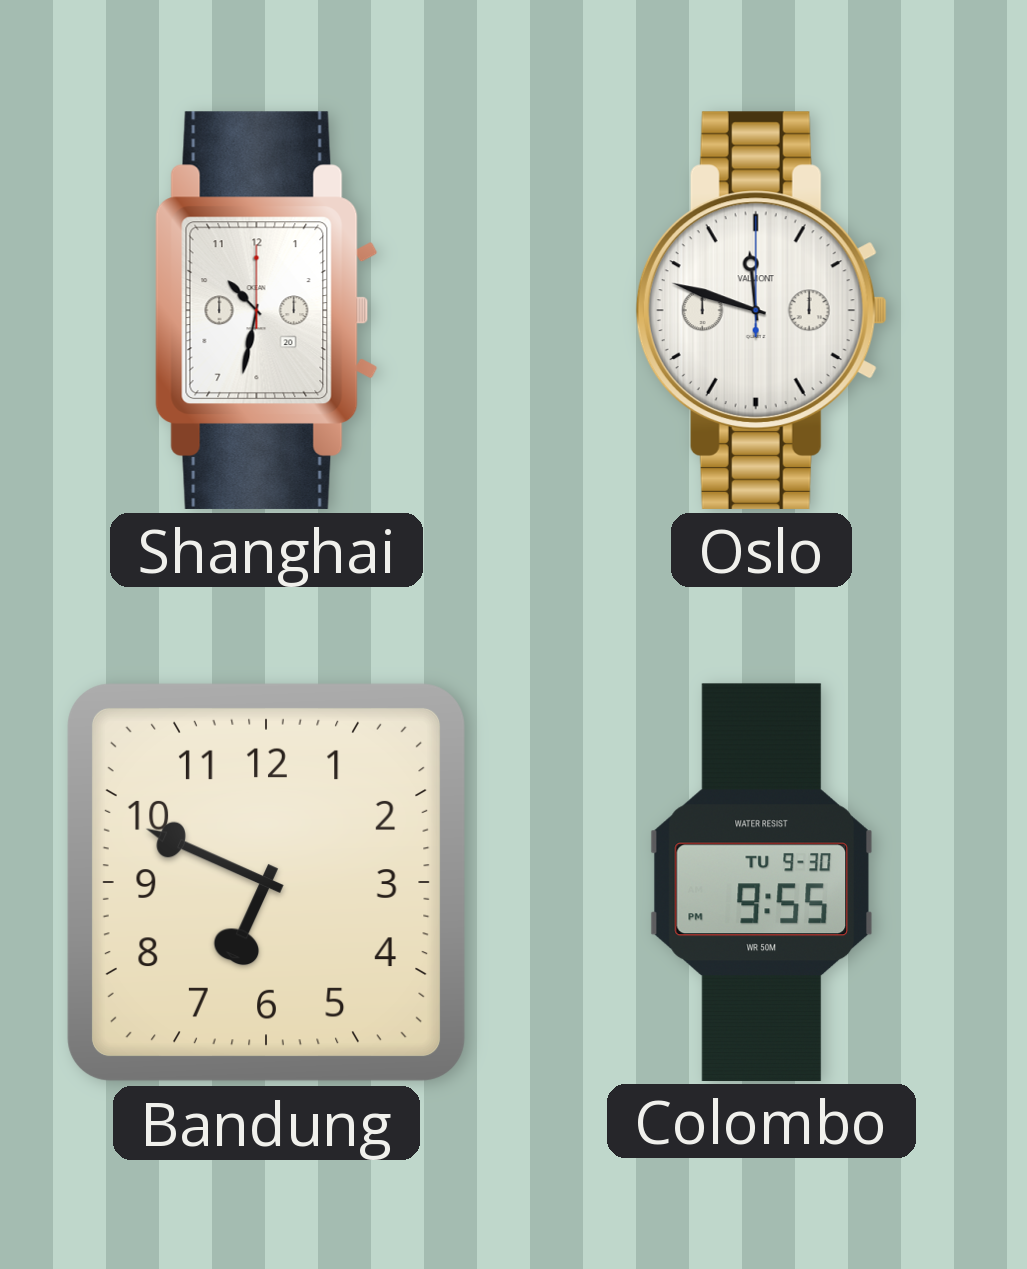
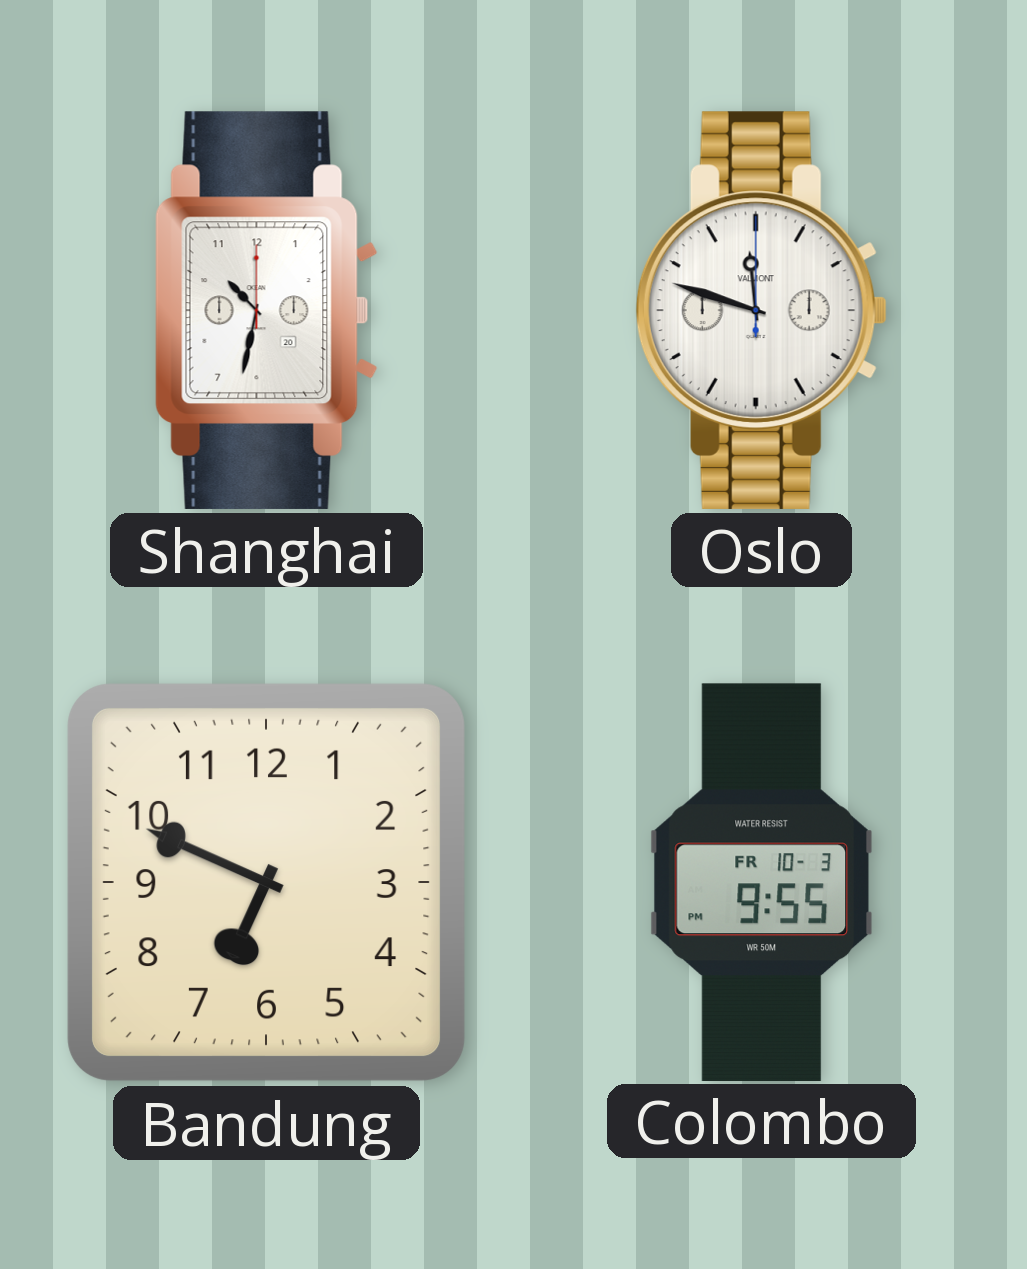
Colombo date: TU 9-30 -> FR 10-3 (761, 882)
